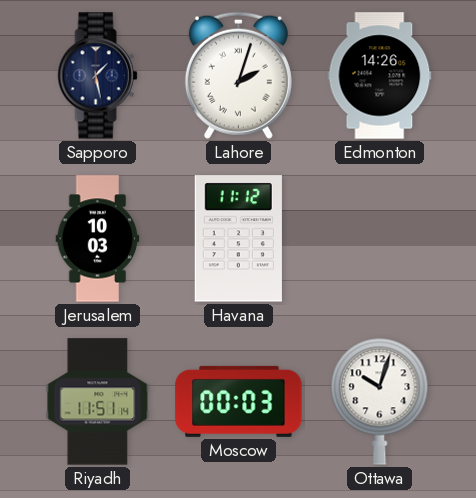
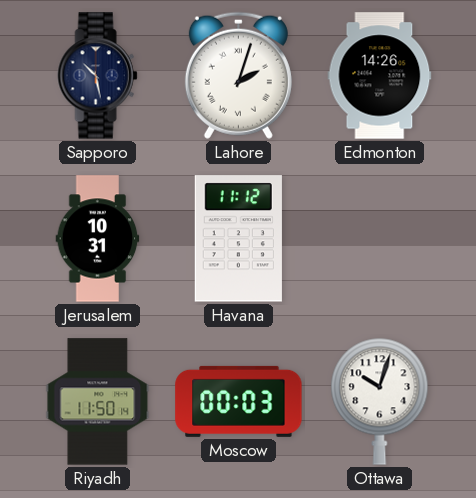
Sapporo: 1:28 -> 10:28 (98, 76)
Jerusalem: 10:03 -> 10:31 (98, 239)
Riyadh: 11:51 -> 11:50 (98, 402)
